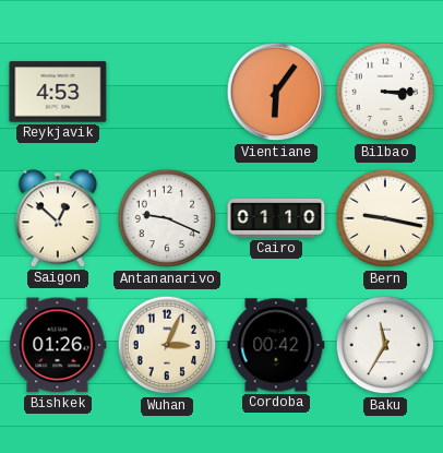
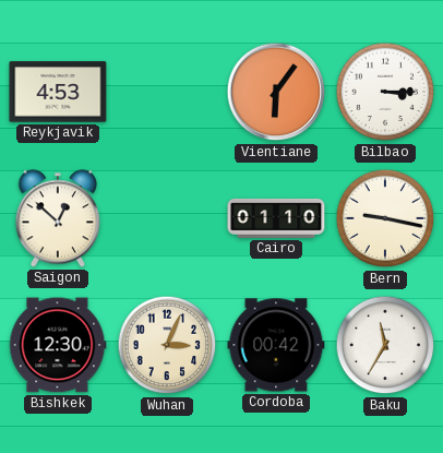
Antananarivo: 9:19 -> none (167, 218)
Bishkek: 01:26 -> 12:30 (58, 345)
